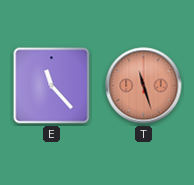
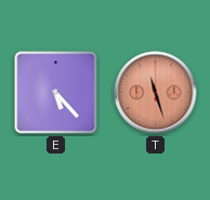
E: 11:23 -> 5:23 (56, 93)
